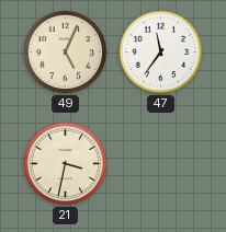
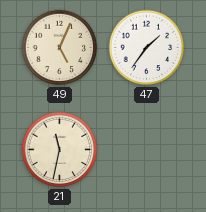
47: 11:36 -> 1:36 (147, 48)
21: 3:32 -> 11:32 (60, 150)
